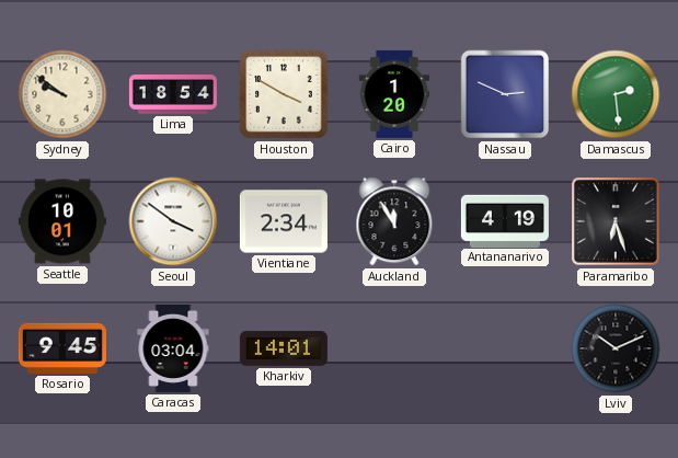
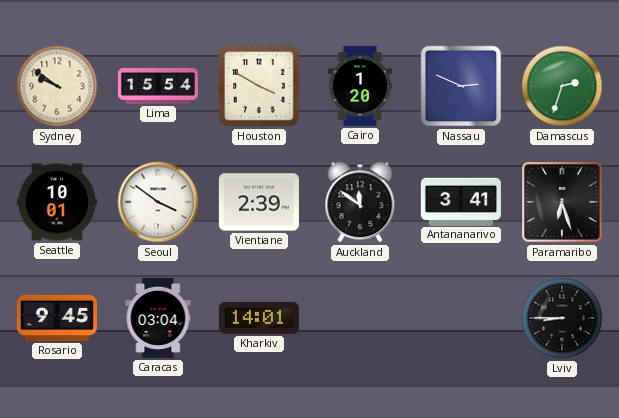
Lima: 18:54 -> 15:54 (158, 87)
Damascus: 2:29 -> 2:33 (562, 86)
Vientiane: 2:34 -> 2:39 (259, 202)
Auckland: 11:55 -> 11:51 (360, 202)
Antananarivo: 4:19 -> 3:41 (461, 201)
Lviv: 10:11 -> 8:45 (562, 318)
